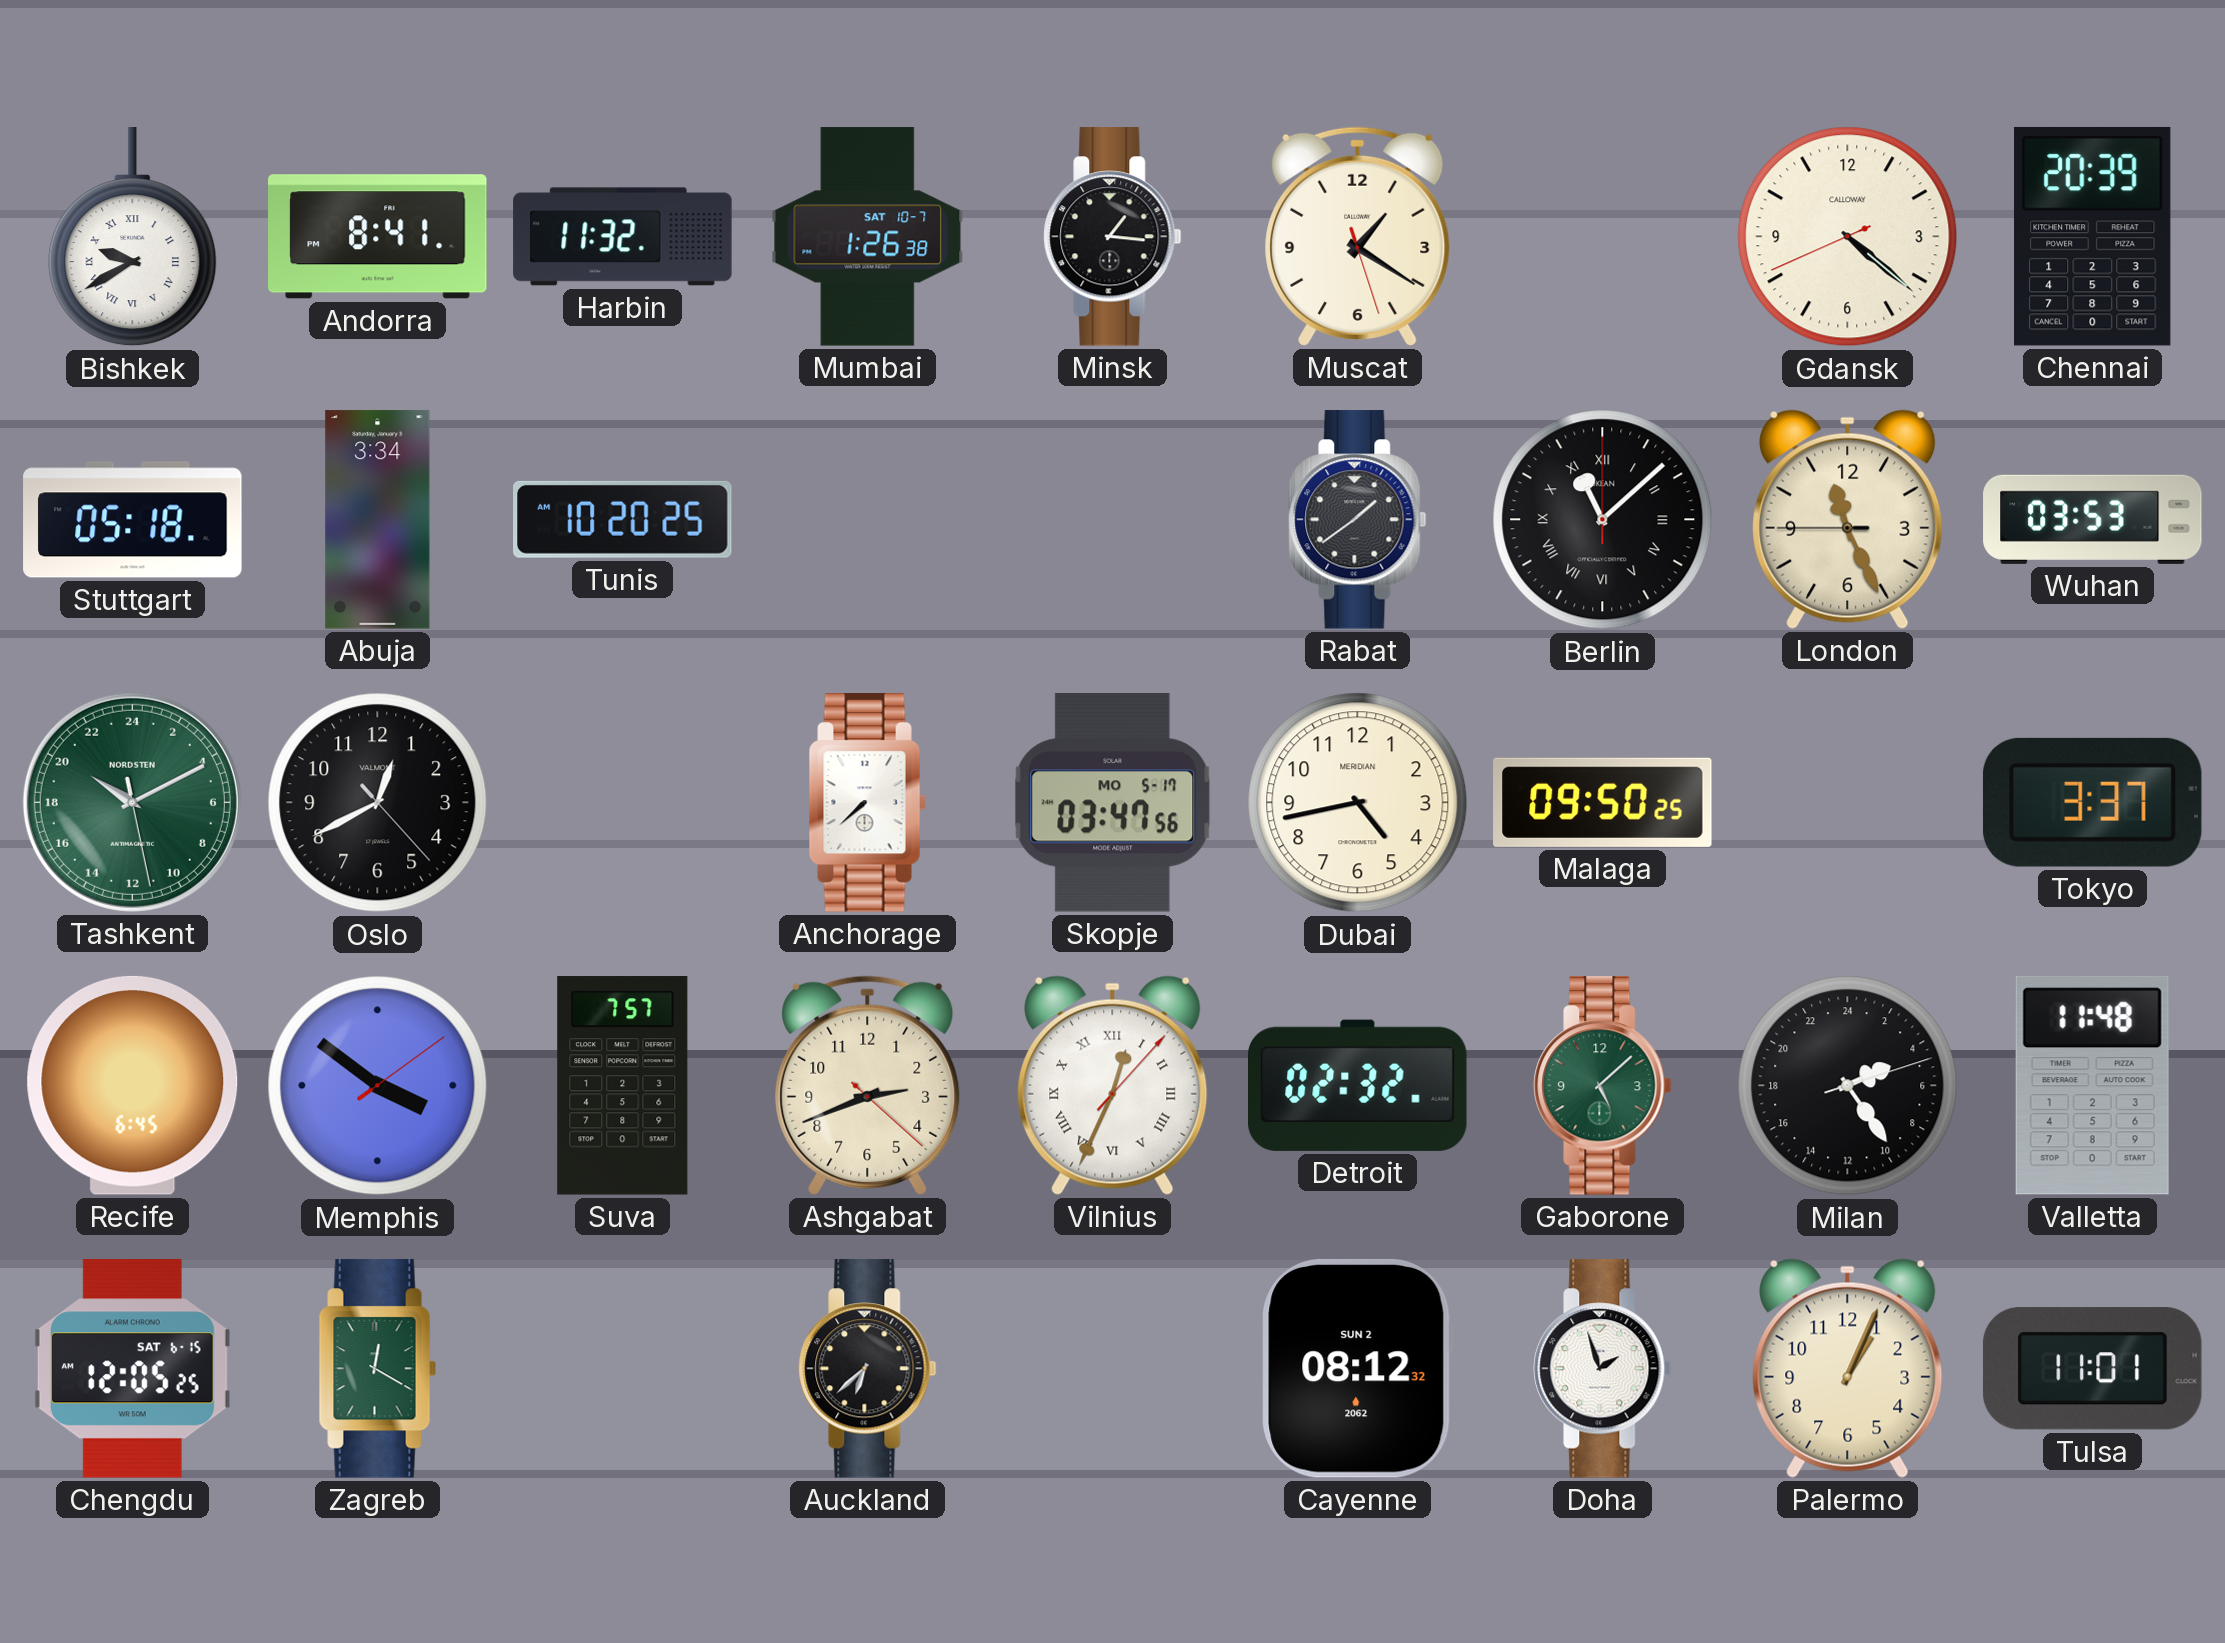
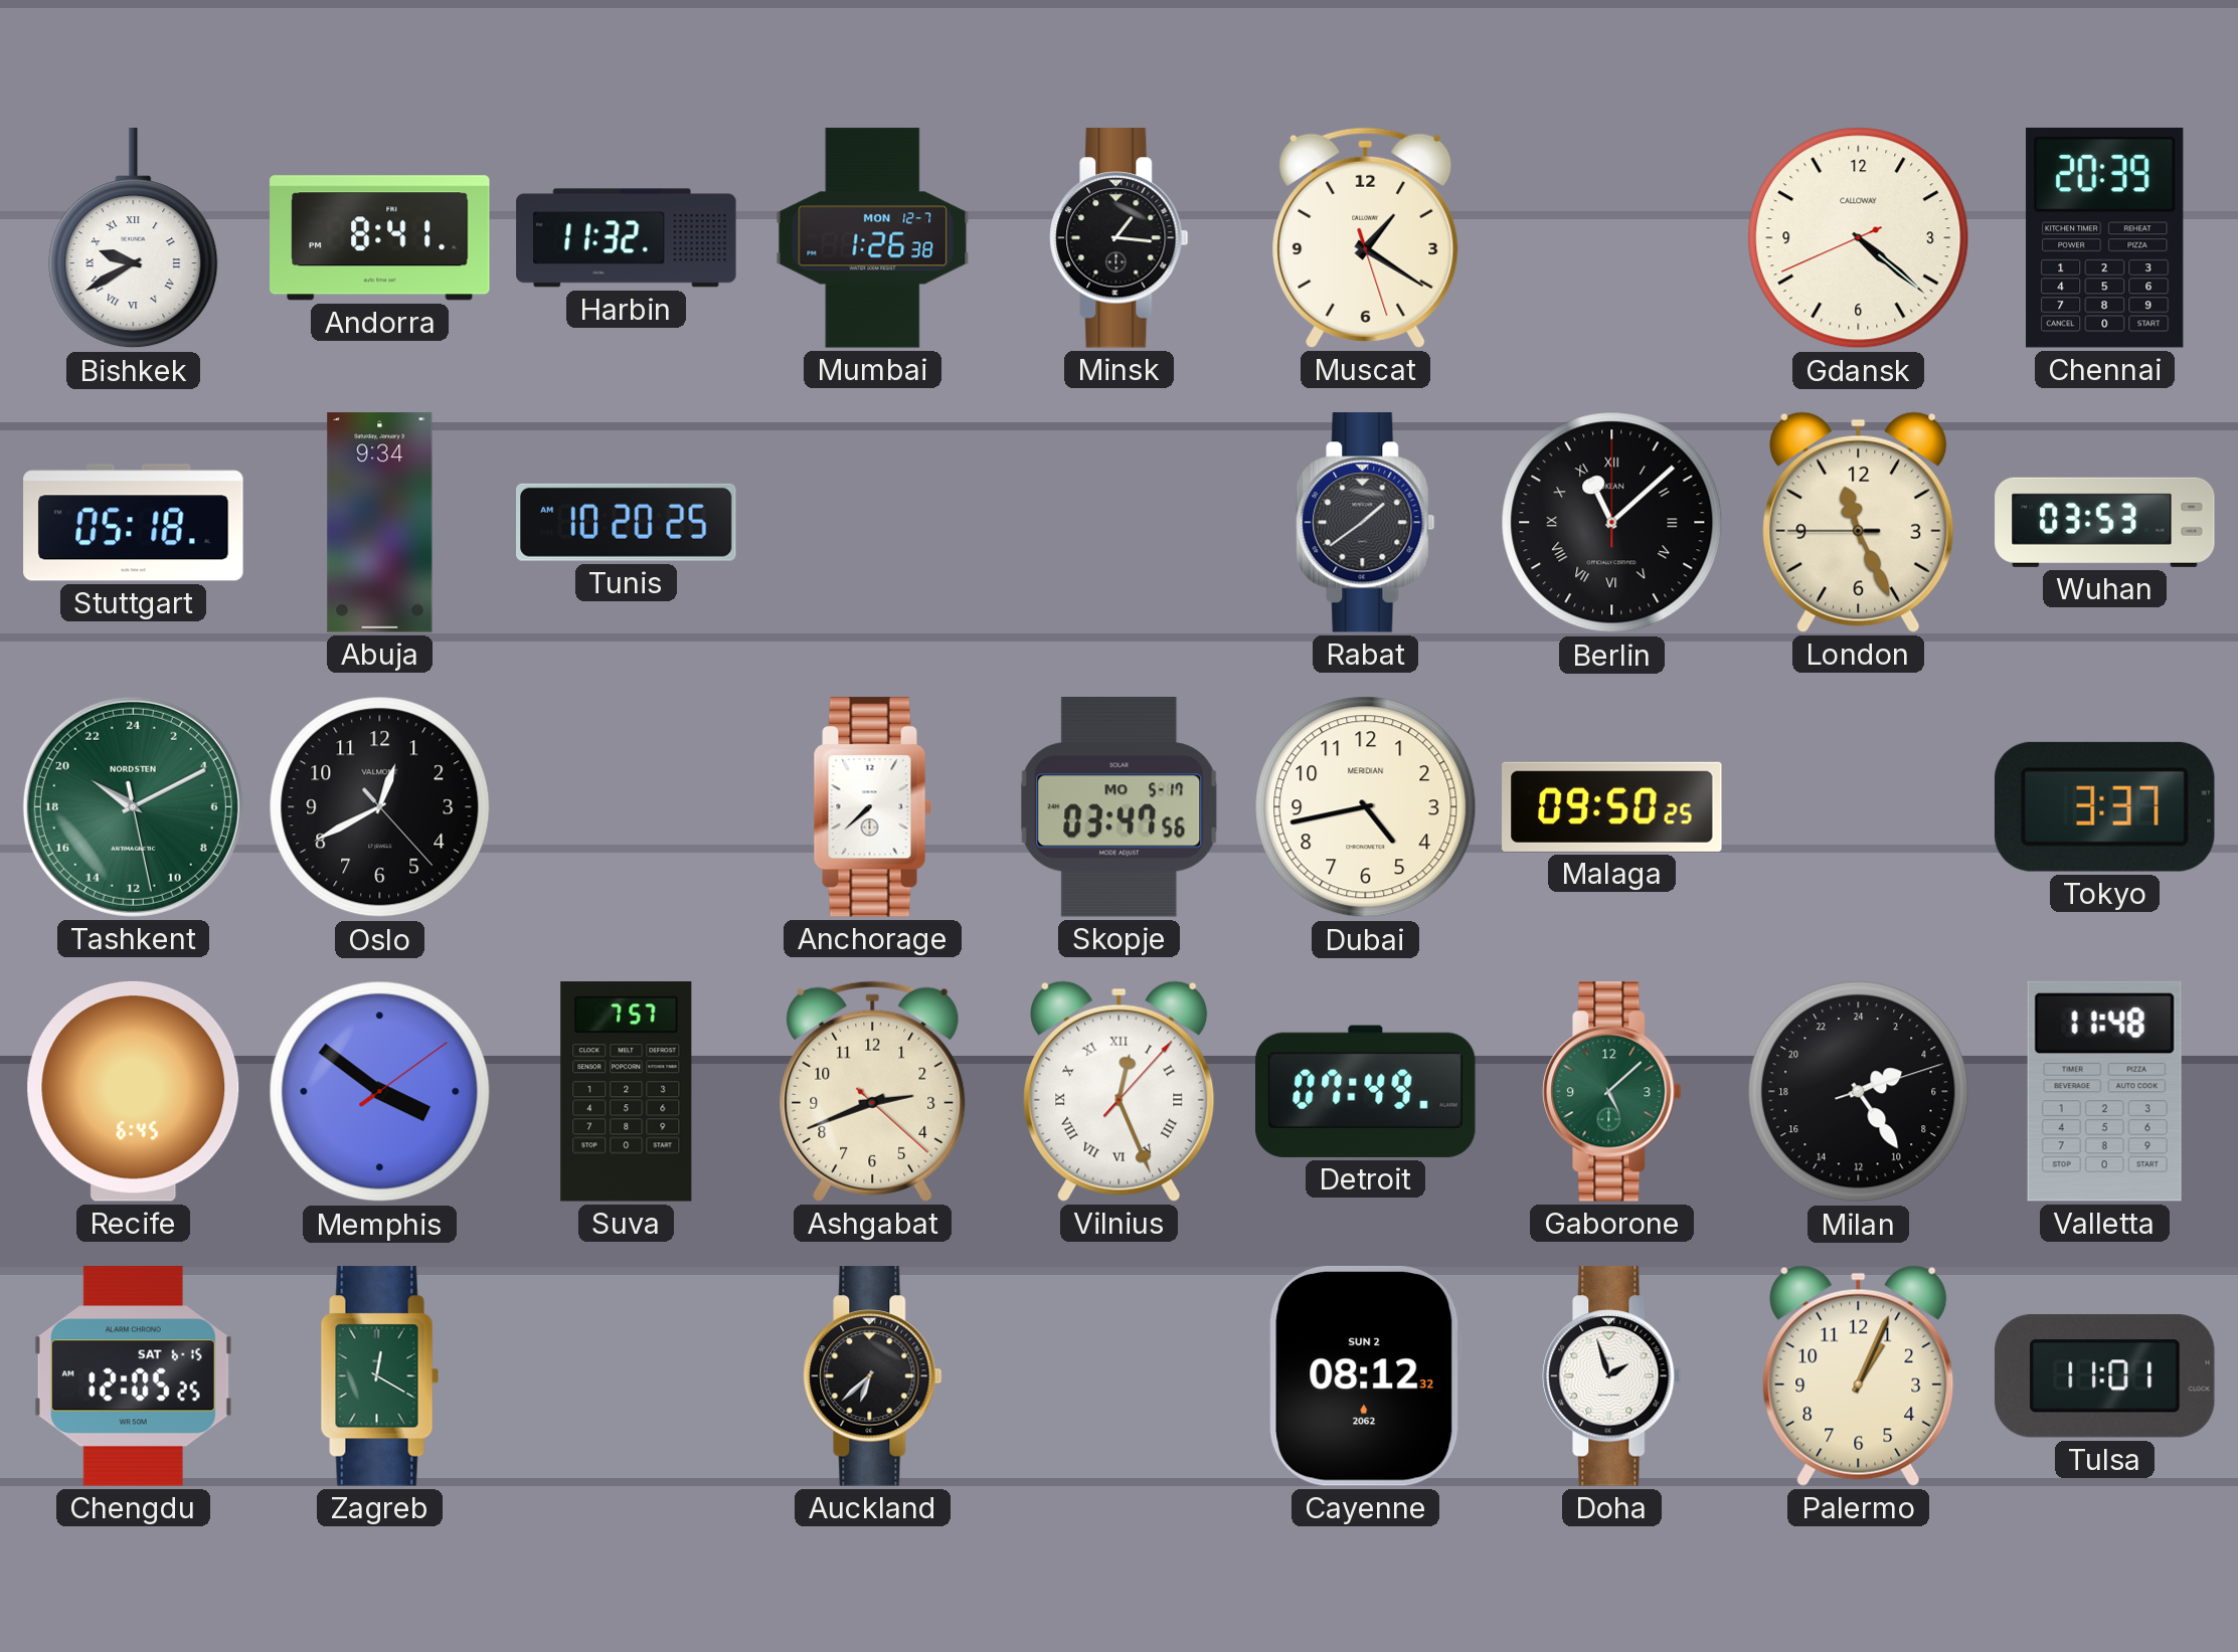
Mumbai date: SAT 10-7 -> MON 12-7 (873, 238)
Abuja: 3:34 -> 9:34 (380, 523)
Vilnius: 12:34 -> 12:26 (1120, 1091)
Detroit: 02:32 -> 07:49 (1366, 1091)
